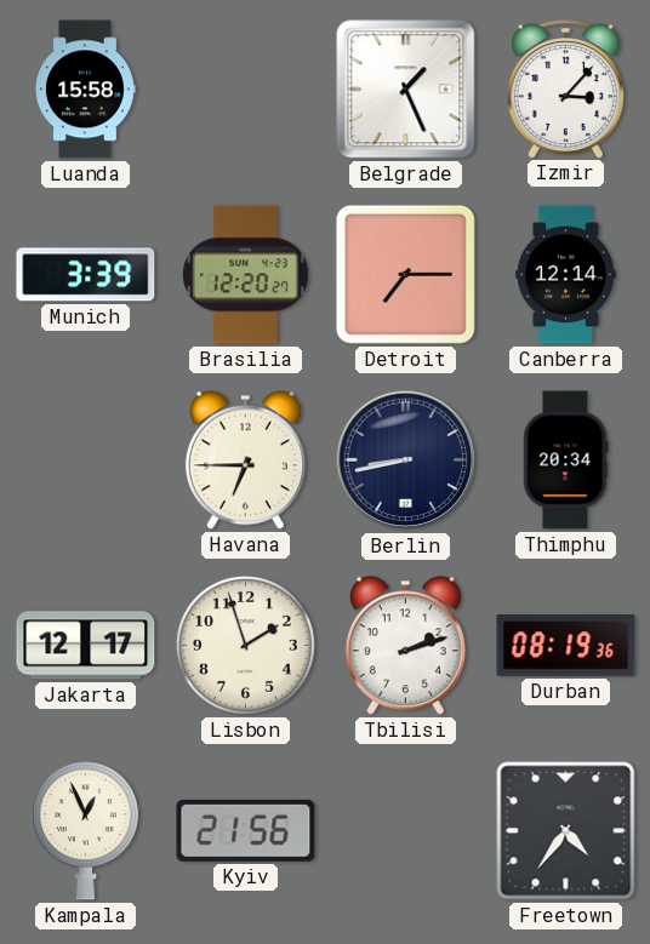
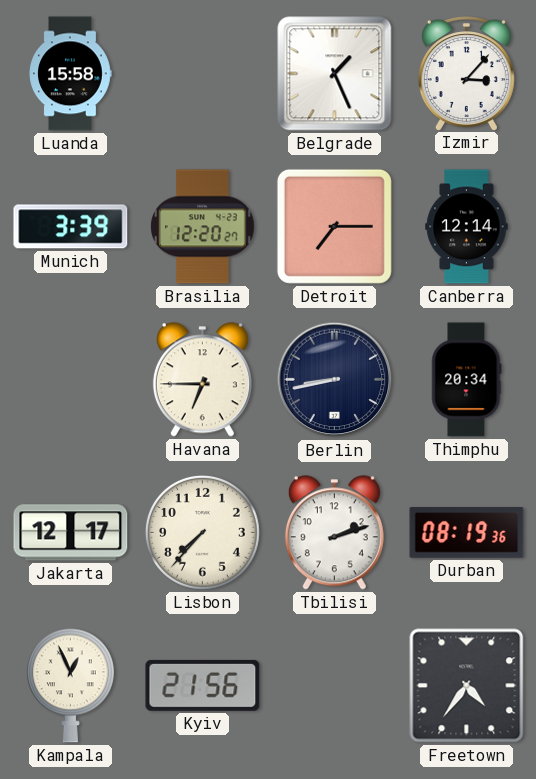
Lisbon: 1:57 -> 7:37 (202, 532)
